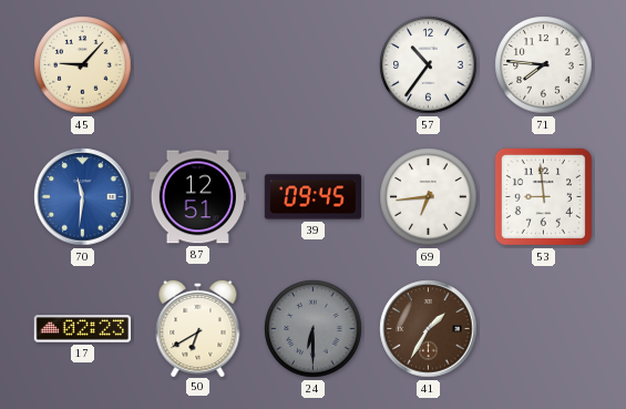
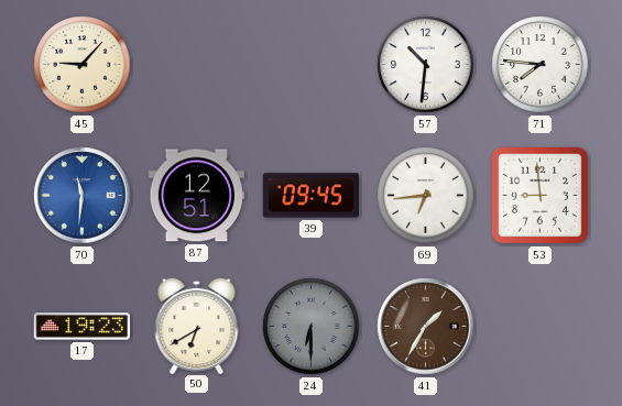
57: 10:36 -> 10:31 (426, 65)
17: 02:23 -> 19:23 (81, 327)
